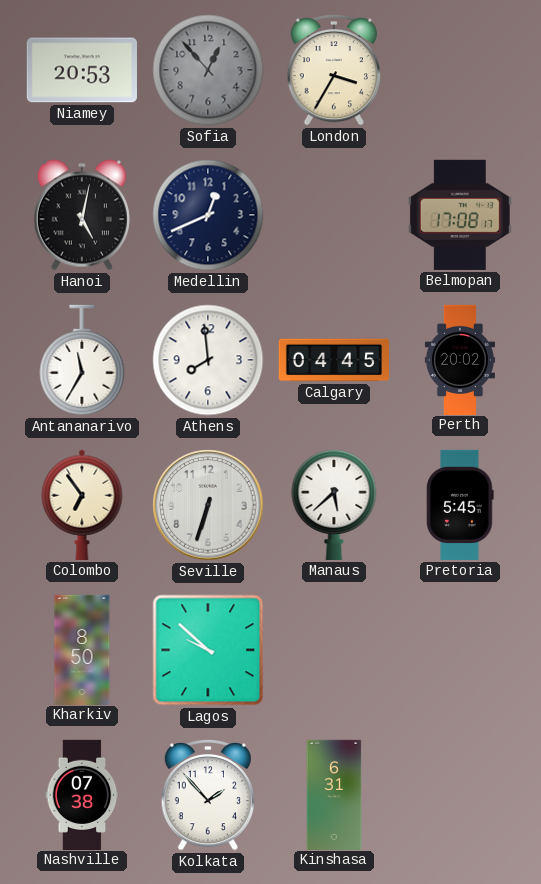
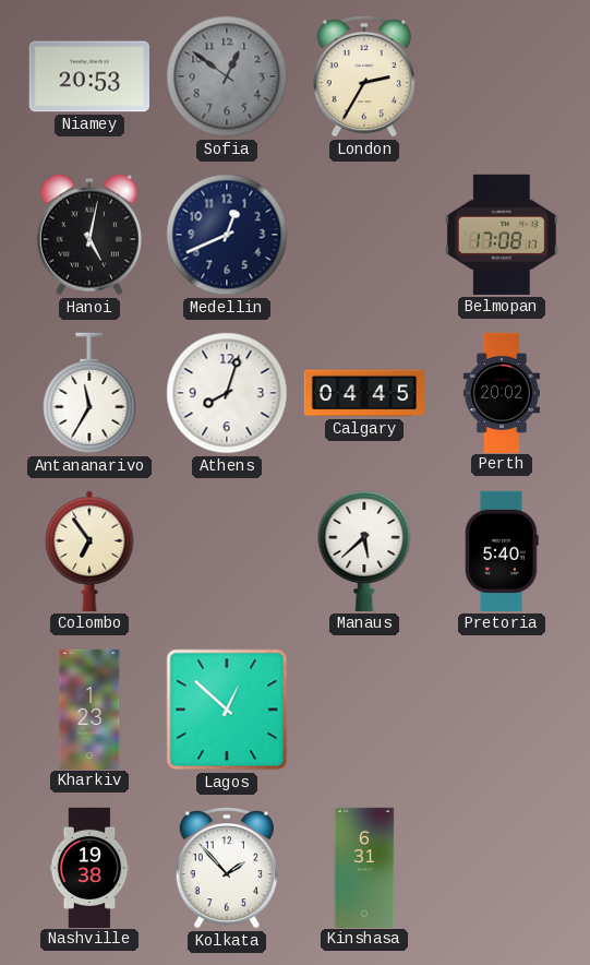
Sofia: 12:53 -> 12:51 (227, 76)
London: 3:35 -> 2:35 (364, 78)
Athens: 7:59 -> 8:03 (227, 393)
Seville: 6:33 -> none (208, 505)
Pretoria: 5:45 -> 5:40 (502, 551)
Kharkiv: 8:50 -> 1:23 (89, 708)
Lagos: 9:52 -> 12:52 (227, 710)
Nashville: 07:38 -> 19:38 (89, 867)
